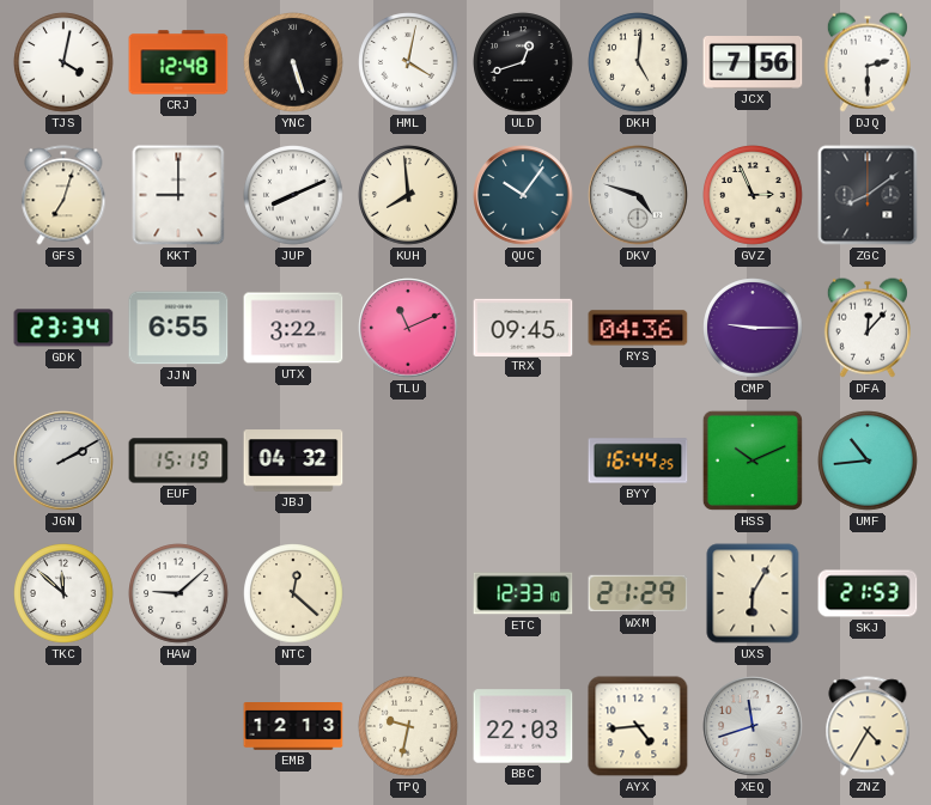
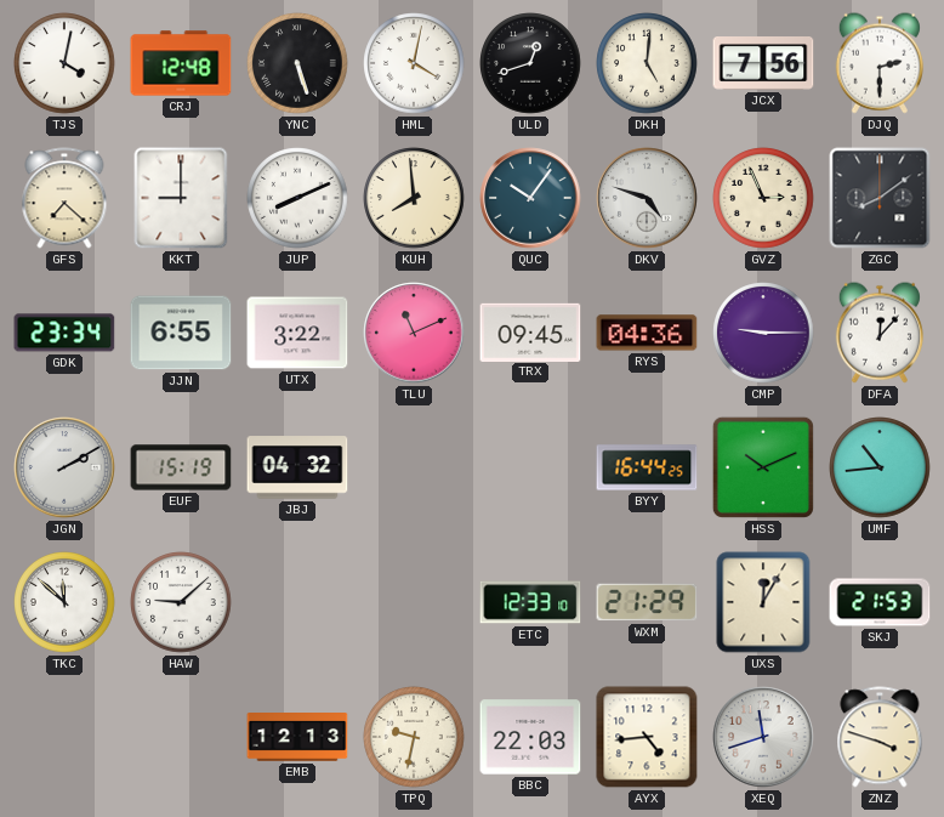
GFS: 7:03 -> 7:22 (64, 198)
NTC: 12:22 -> none (293, 593)
UXS: 6:05 -> 12:05 (763, 602)
ZNZ: 4:35 -> 3:48 (880, 737)
